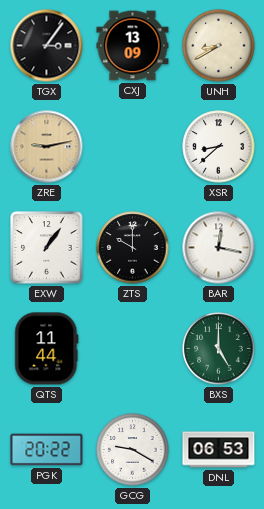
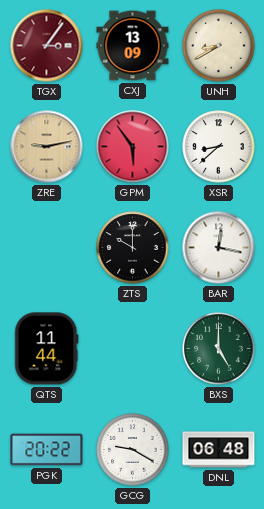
TGX dial: black -> burgundy (47, 46)
GPM: none -> 5:54 (133, 147)
EXW: 1:06 -> none (47, 248)
DNL: 06:53 -> 06:48 (219, 450)
